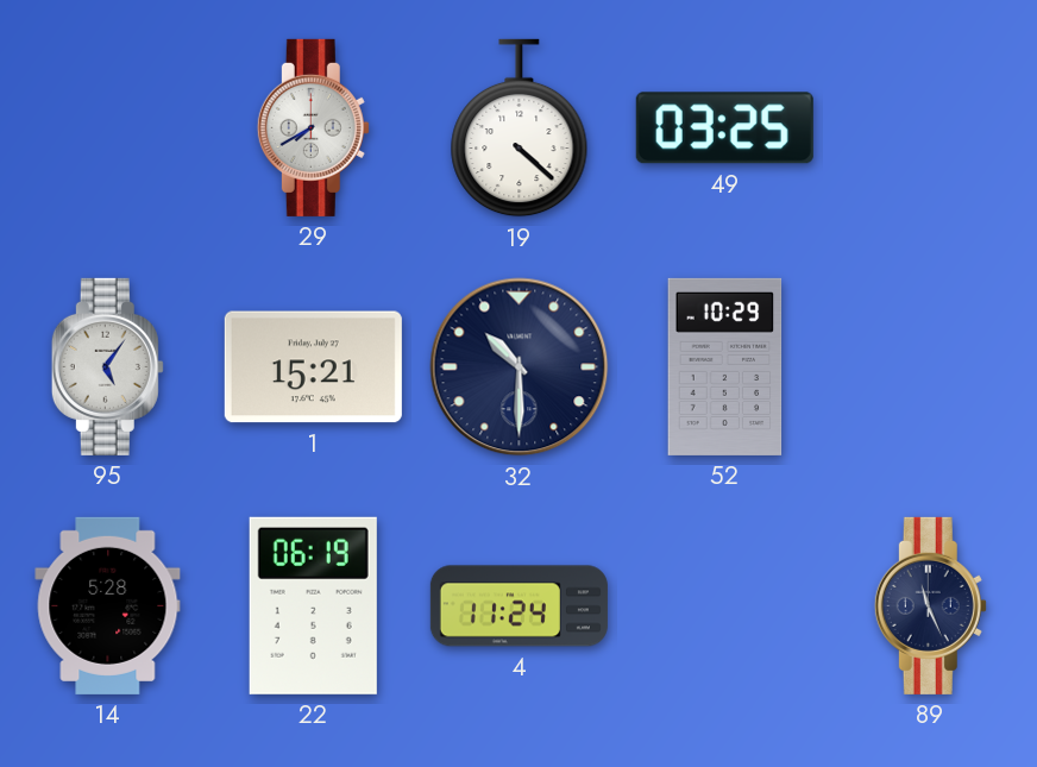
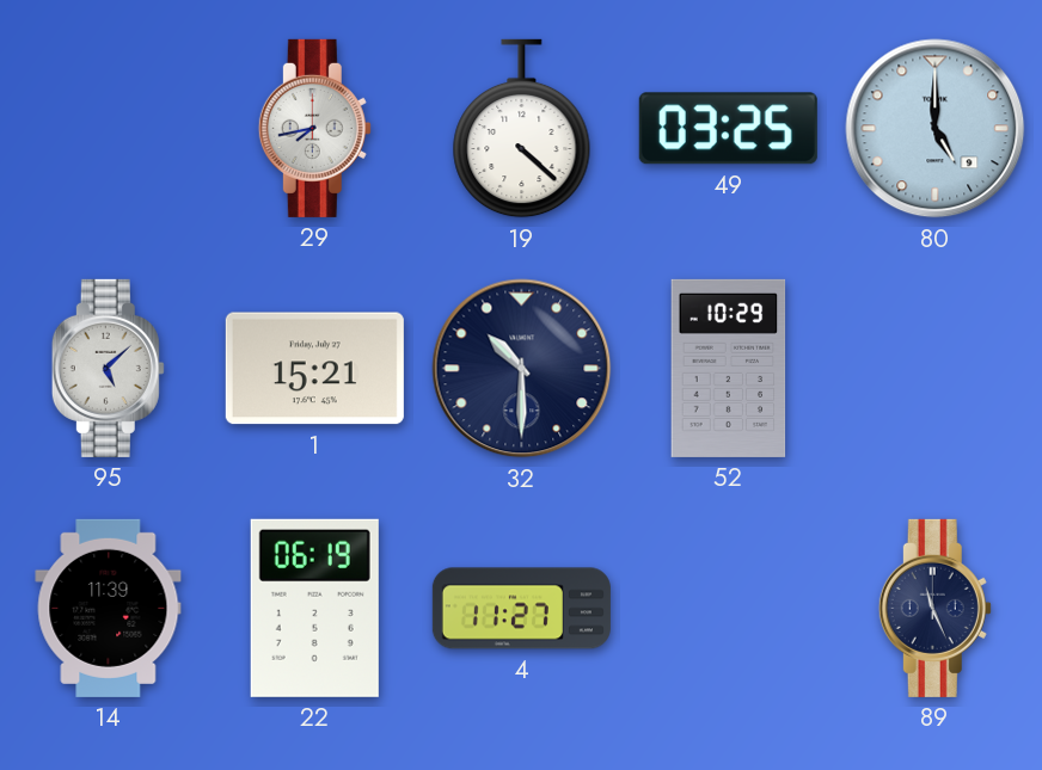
29: 7:40 -> 7:43 (314, 128)
80: none -> 5:00 (936, 129)
95: 5:06 -> 5:08 (108, 368)
14: 5:28 -> 11:39 (109, 608)
4: 11:24 -> 11:27 (521, 609)
